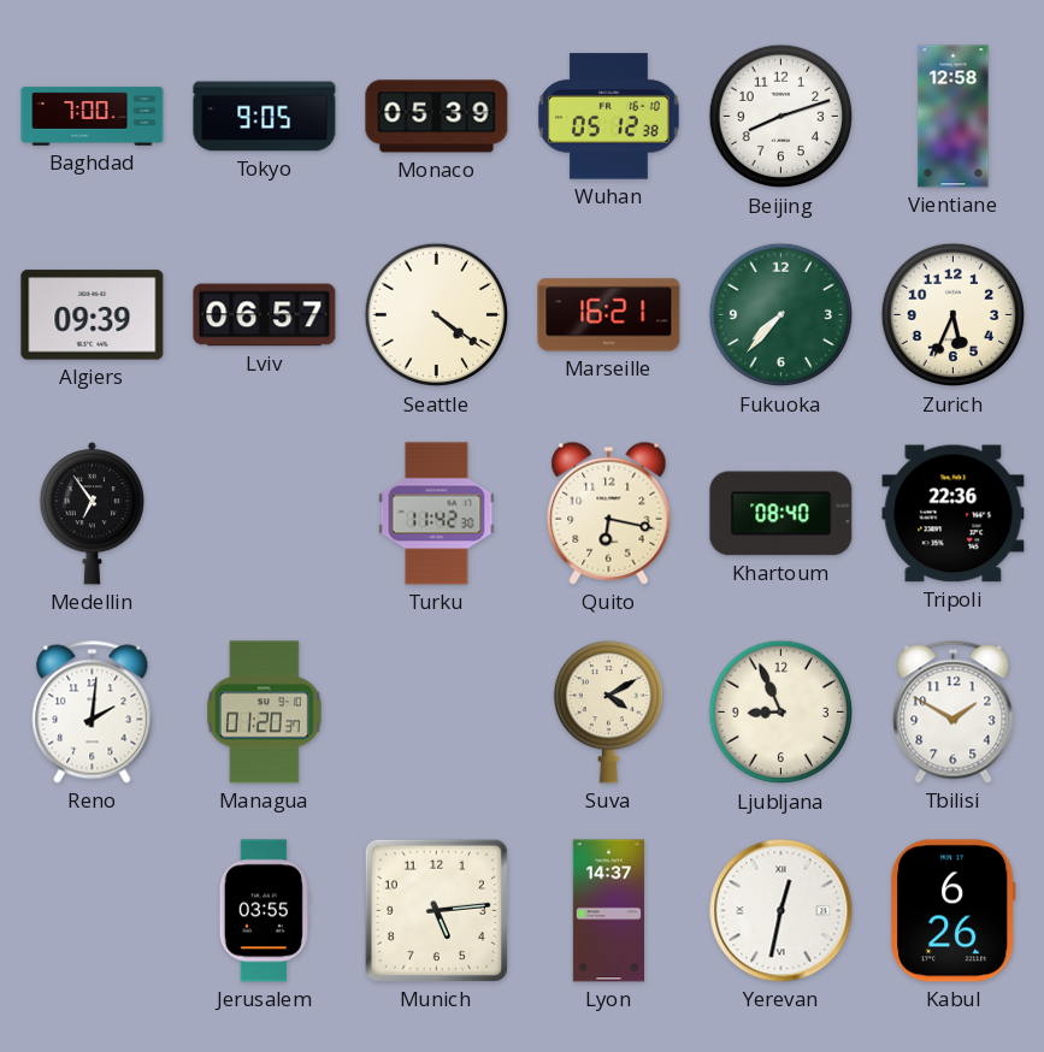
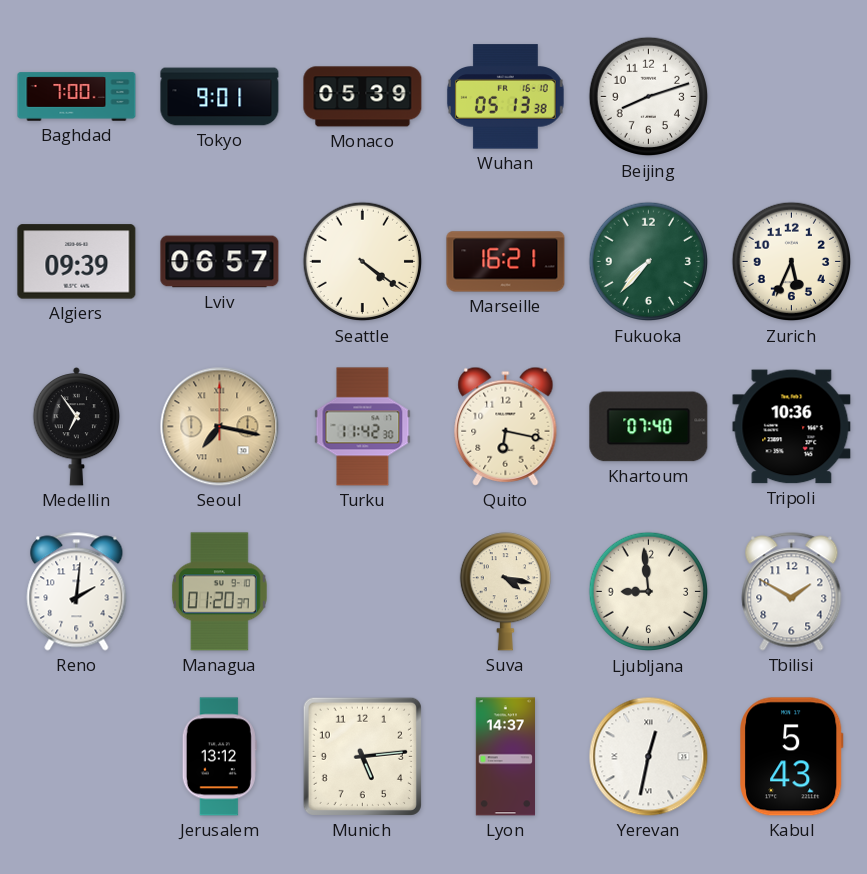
Tokyo: 9:05 -> 9:01 (220, 97)
Wuhan: 05:12 -> 05:13 (506, 97)
Vientiane: 12:58 -> none (954, 117)
Seoul: none -> 7:17 (220, 427)
Khartoum: 08:40 -> 07:40 (649, 427)
Tripoli: 22:36 -> 10:36 (792, 427)
Suva: 4:10 -> 4:17 (505, 592)
Ljubljana: 8:56 -> 8:59 (649, 592)
Jerusalem: 03:55 -> 13:12 (219, 757)
Kabul: 6:26 -> 5:43 (792, 757)
